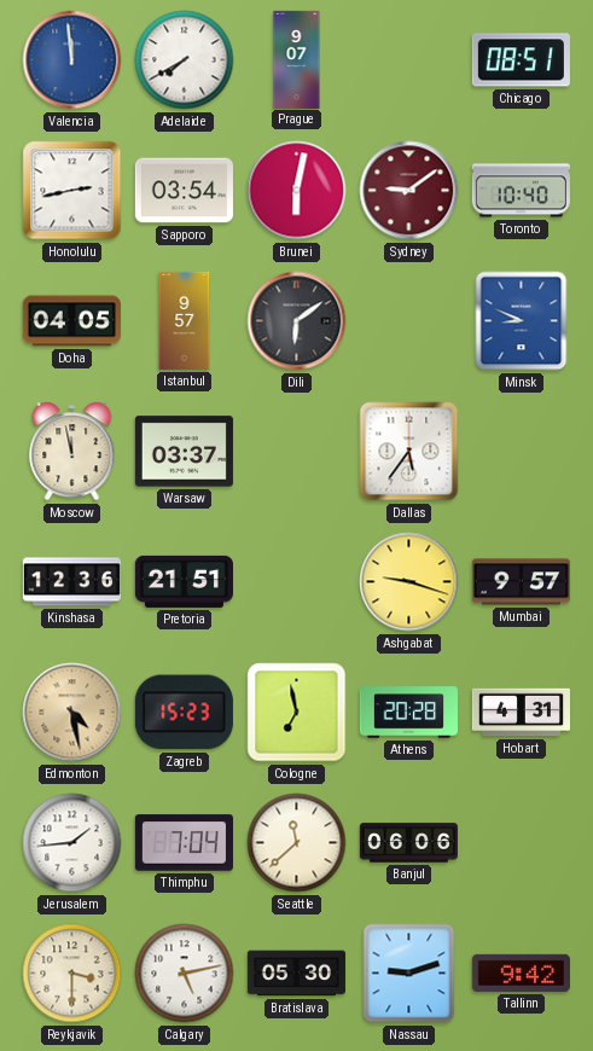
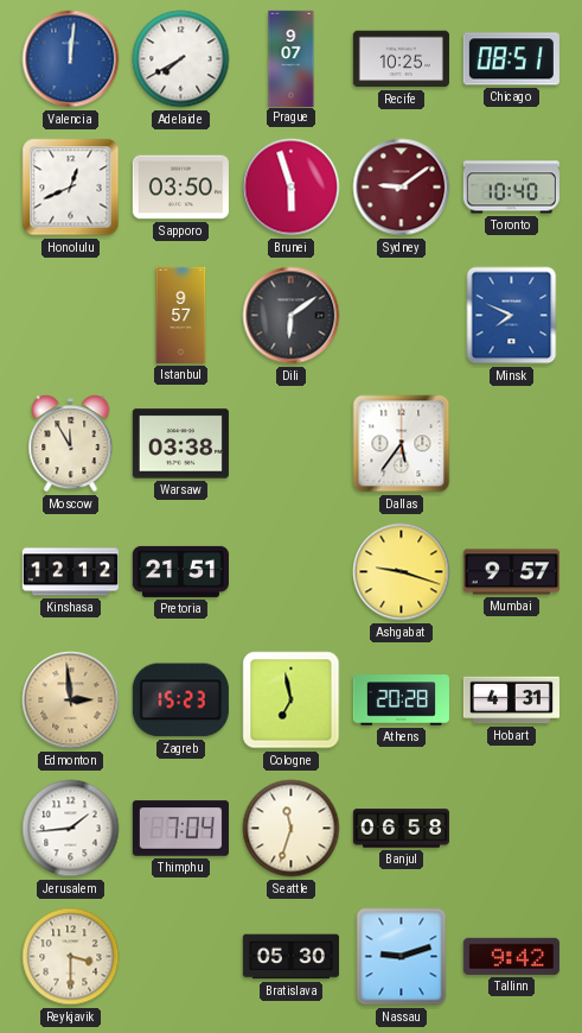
Valencia: 11:59 -> 12:01 (71, 59)
Recife: none -> 10:25 (401, 59)
Honolulu: 2:43 -> 12:41 (71, 188)
Sapporo: 03:54 -> 03:50 (180, 188)
Brunei: 6:02 -> 5:57 (292, 188)
Doha: 04:05 -> none (71, 321)
Minsk: 8:49 -> 7:49 (512, 316)
Moscow: 11:58 -> 11:55 (71, 444)
Warsaw: 03:37 -> 03:38 (180, 444)
Kinshasa: 12:36 -> 12:12 (70, 572)
Edmonton: 4:28 -> 2:59 (71, 701)
Seattle: 11:38 -> 11:33 (292, 829)
Banjul: 06:06 -> 06:58 (401, 829)
Calgary: 5:13 -> none (185, 974)
